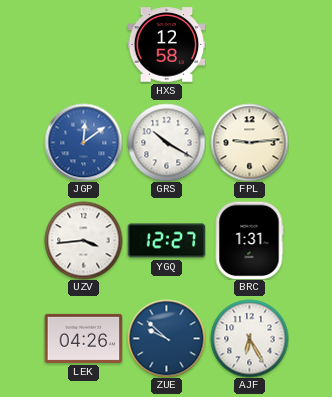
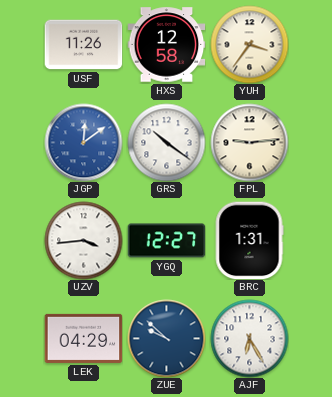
USF: none -> 11:26 (83, 45)
YUH: none -> 3:36 (249, 44)
GRS: 10:20 -> 10:21 (166, 142)
LEK: 04:26 -> 04:29 (83, 338)
